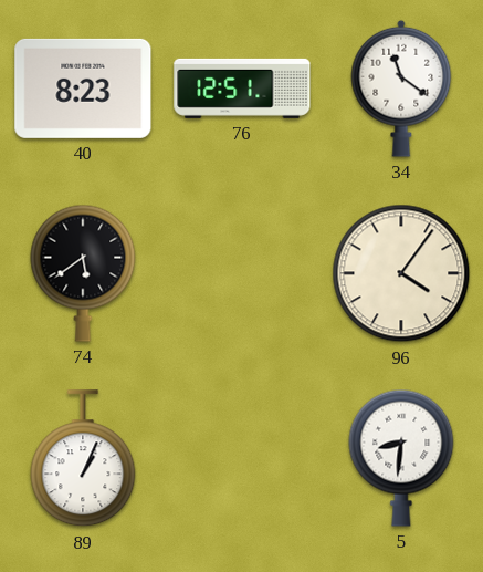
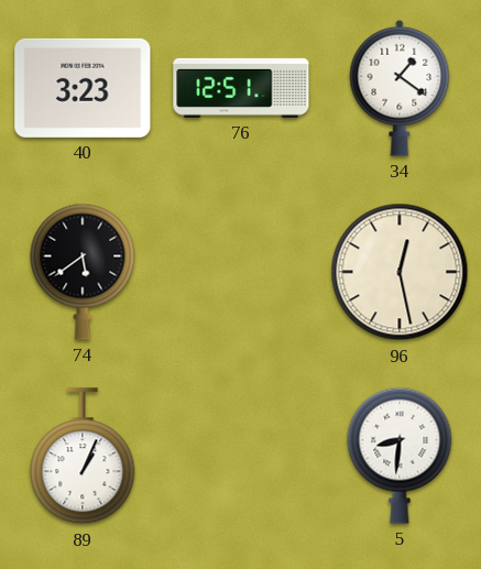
40: 8:23 -> 3:23 (83, 88)
34: 11:21 -> 1:21 (400, 88)
96: 4:06 -> 12:28 (400, 272)
